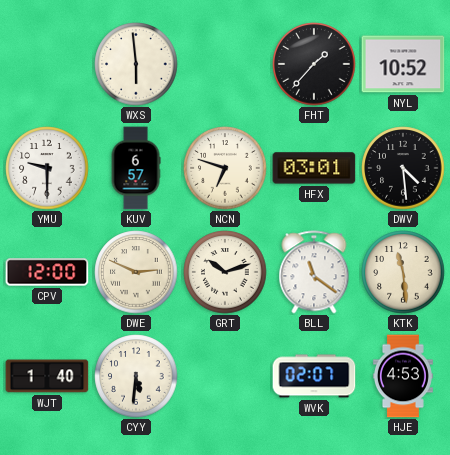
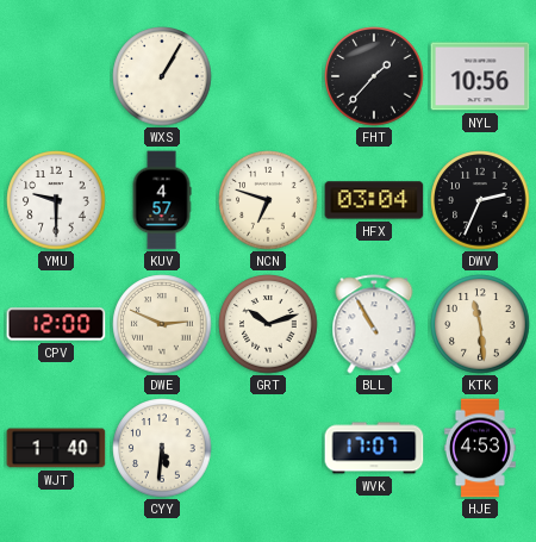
WXS: 5:59 -> 1:05 (162, 76)
NYL: 10:52 -> 10:56 (480, 76)
KUV: 6:57 -> 4:57 (162, 200)
HFX: 03:01 -> 03:04 (374, 200)
DWV: 4:29 -> 2:34 (480, 200)
BLL: 11:21 -> 10:55 (374, 324)
WVK: 02:07 -> 17:07 (374, 448)
